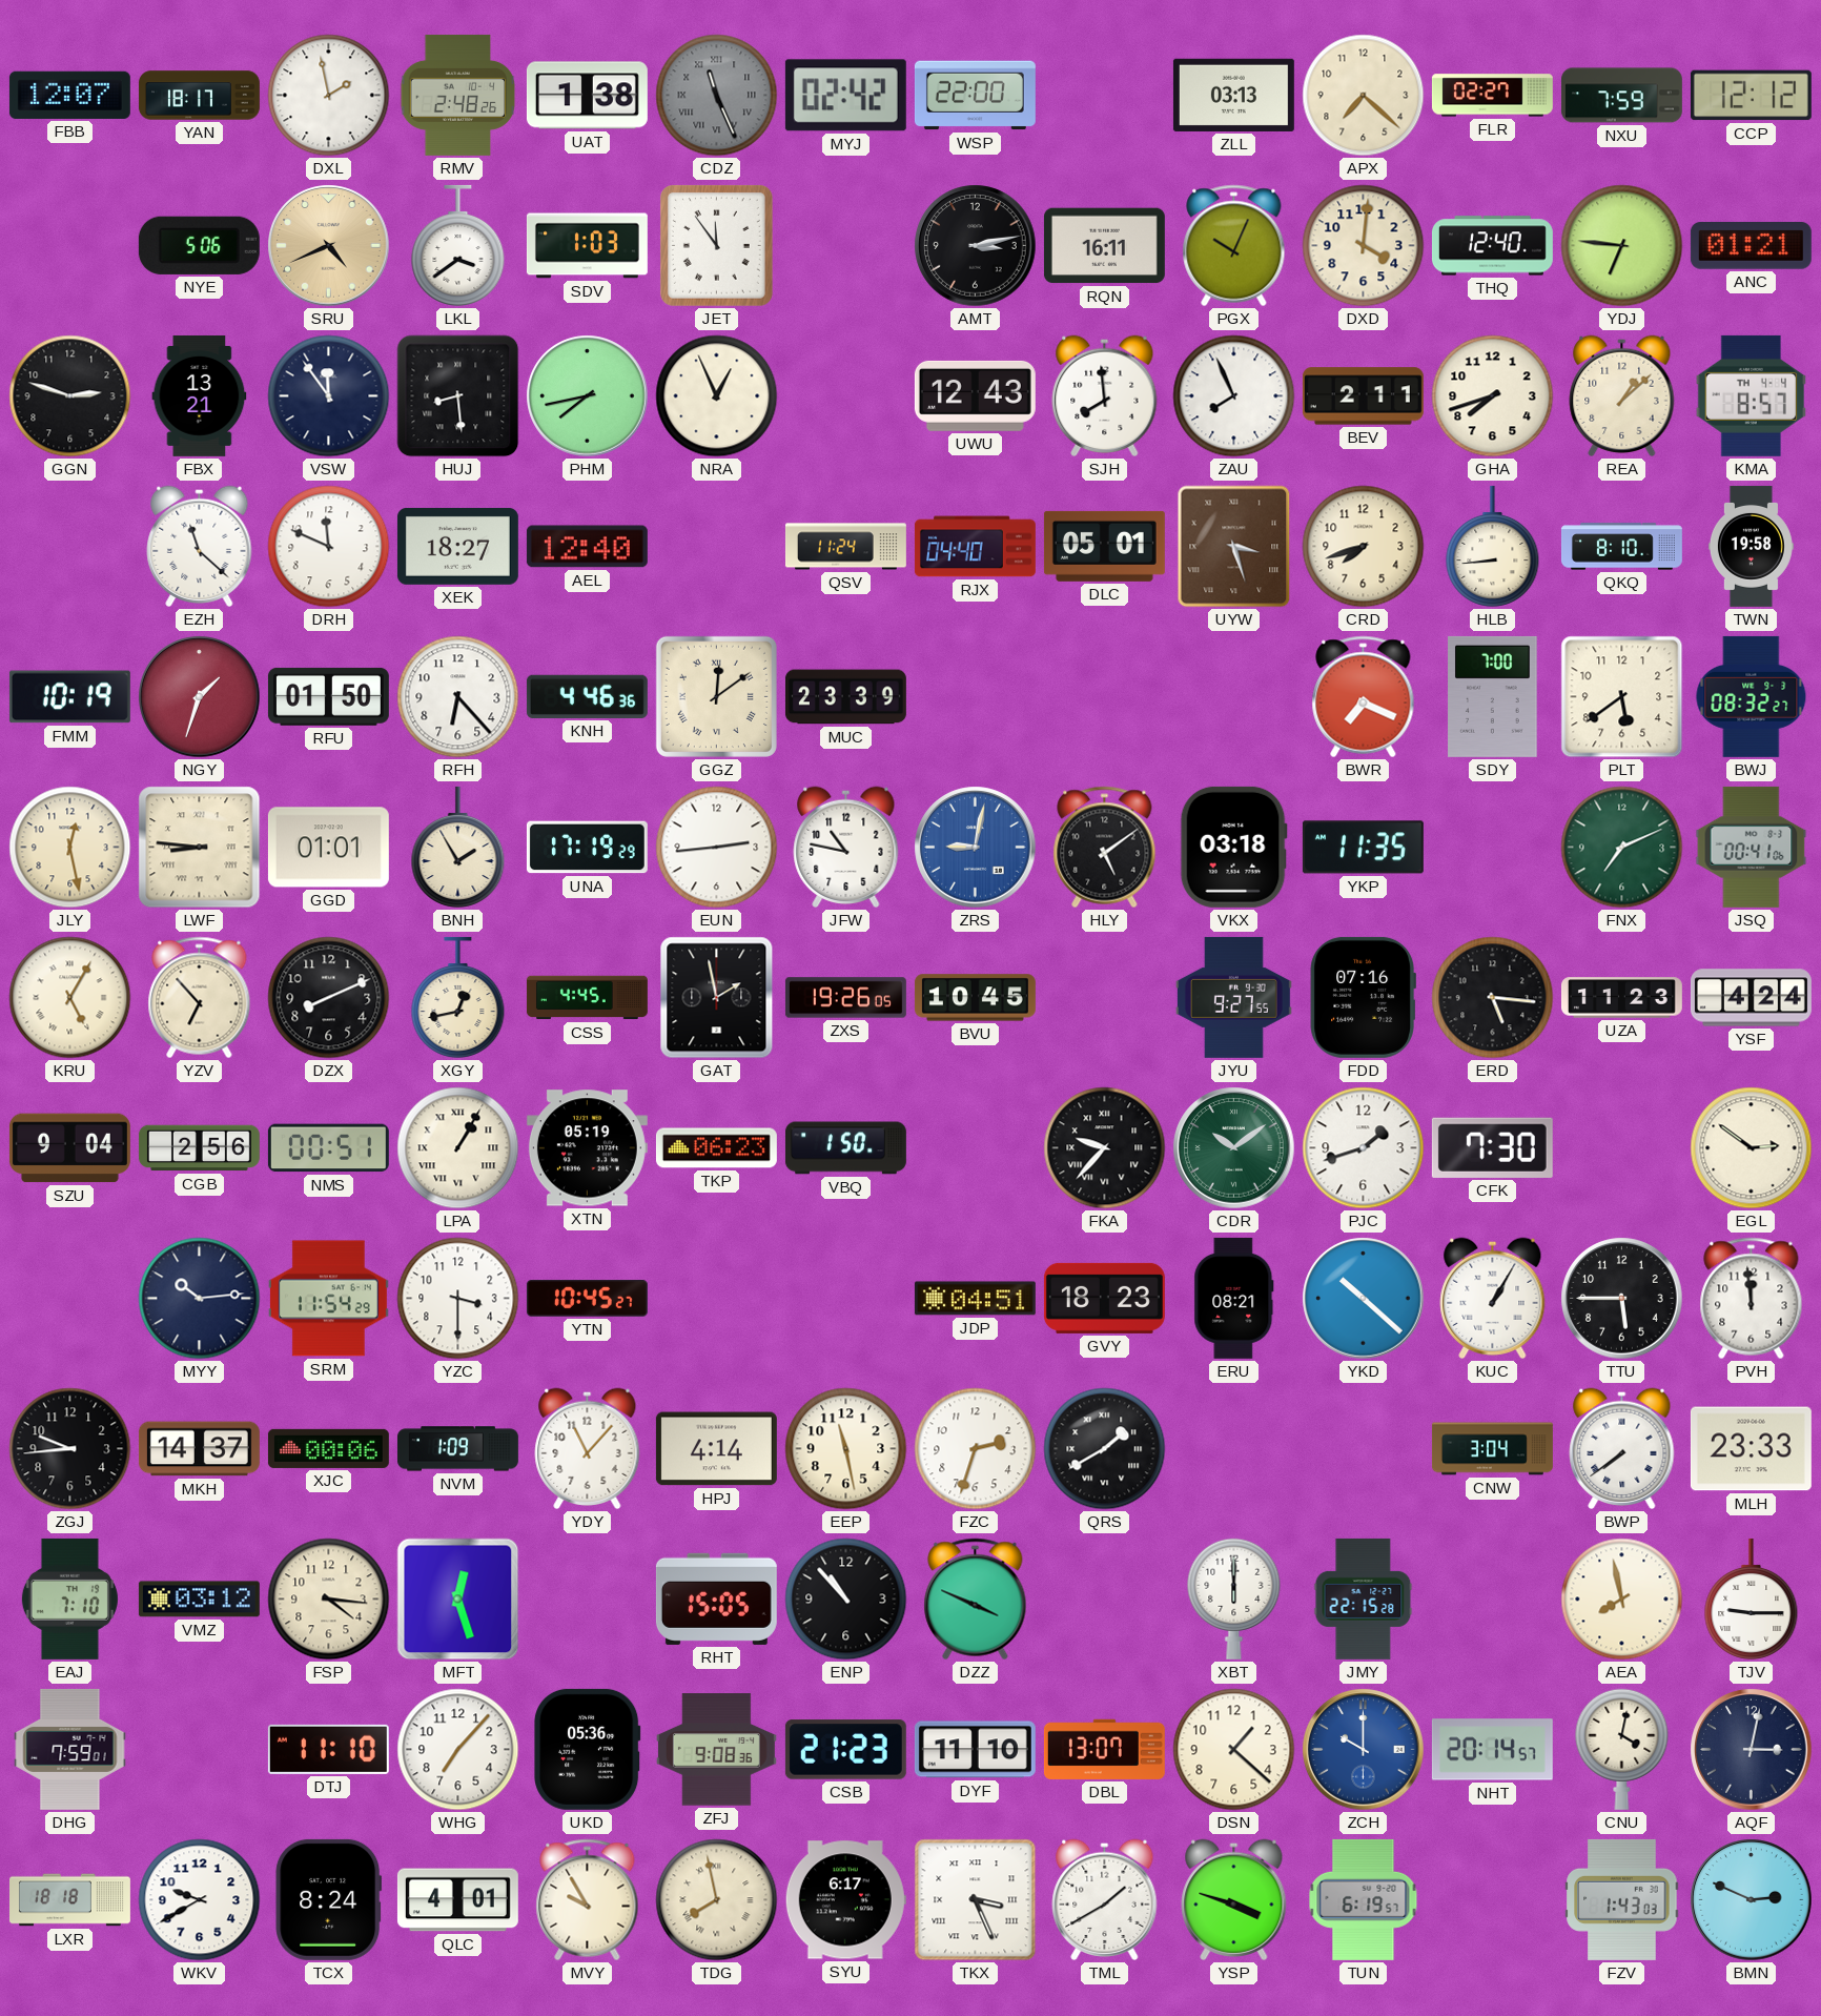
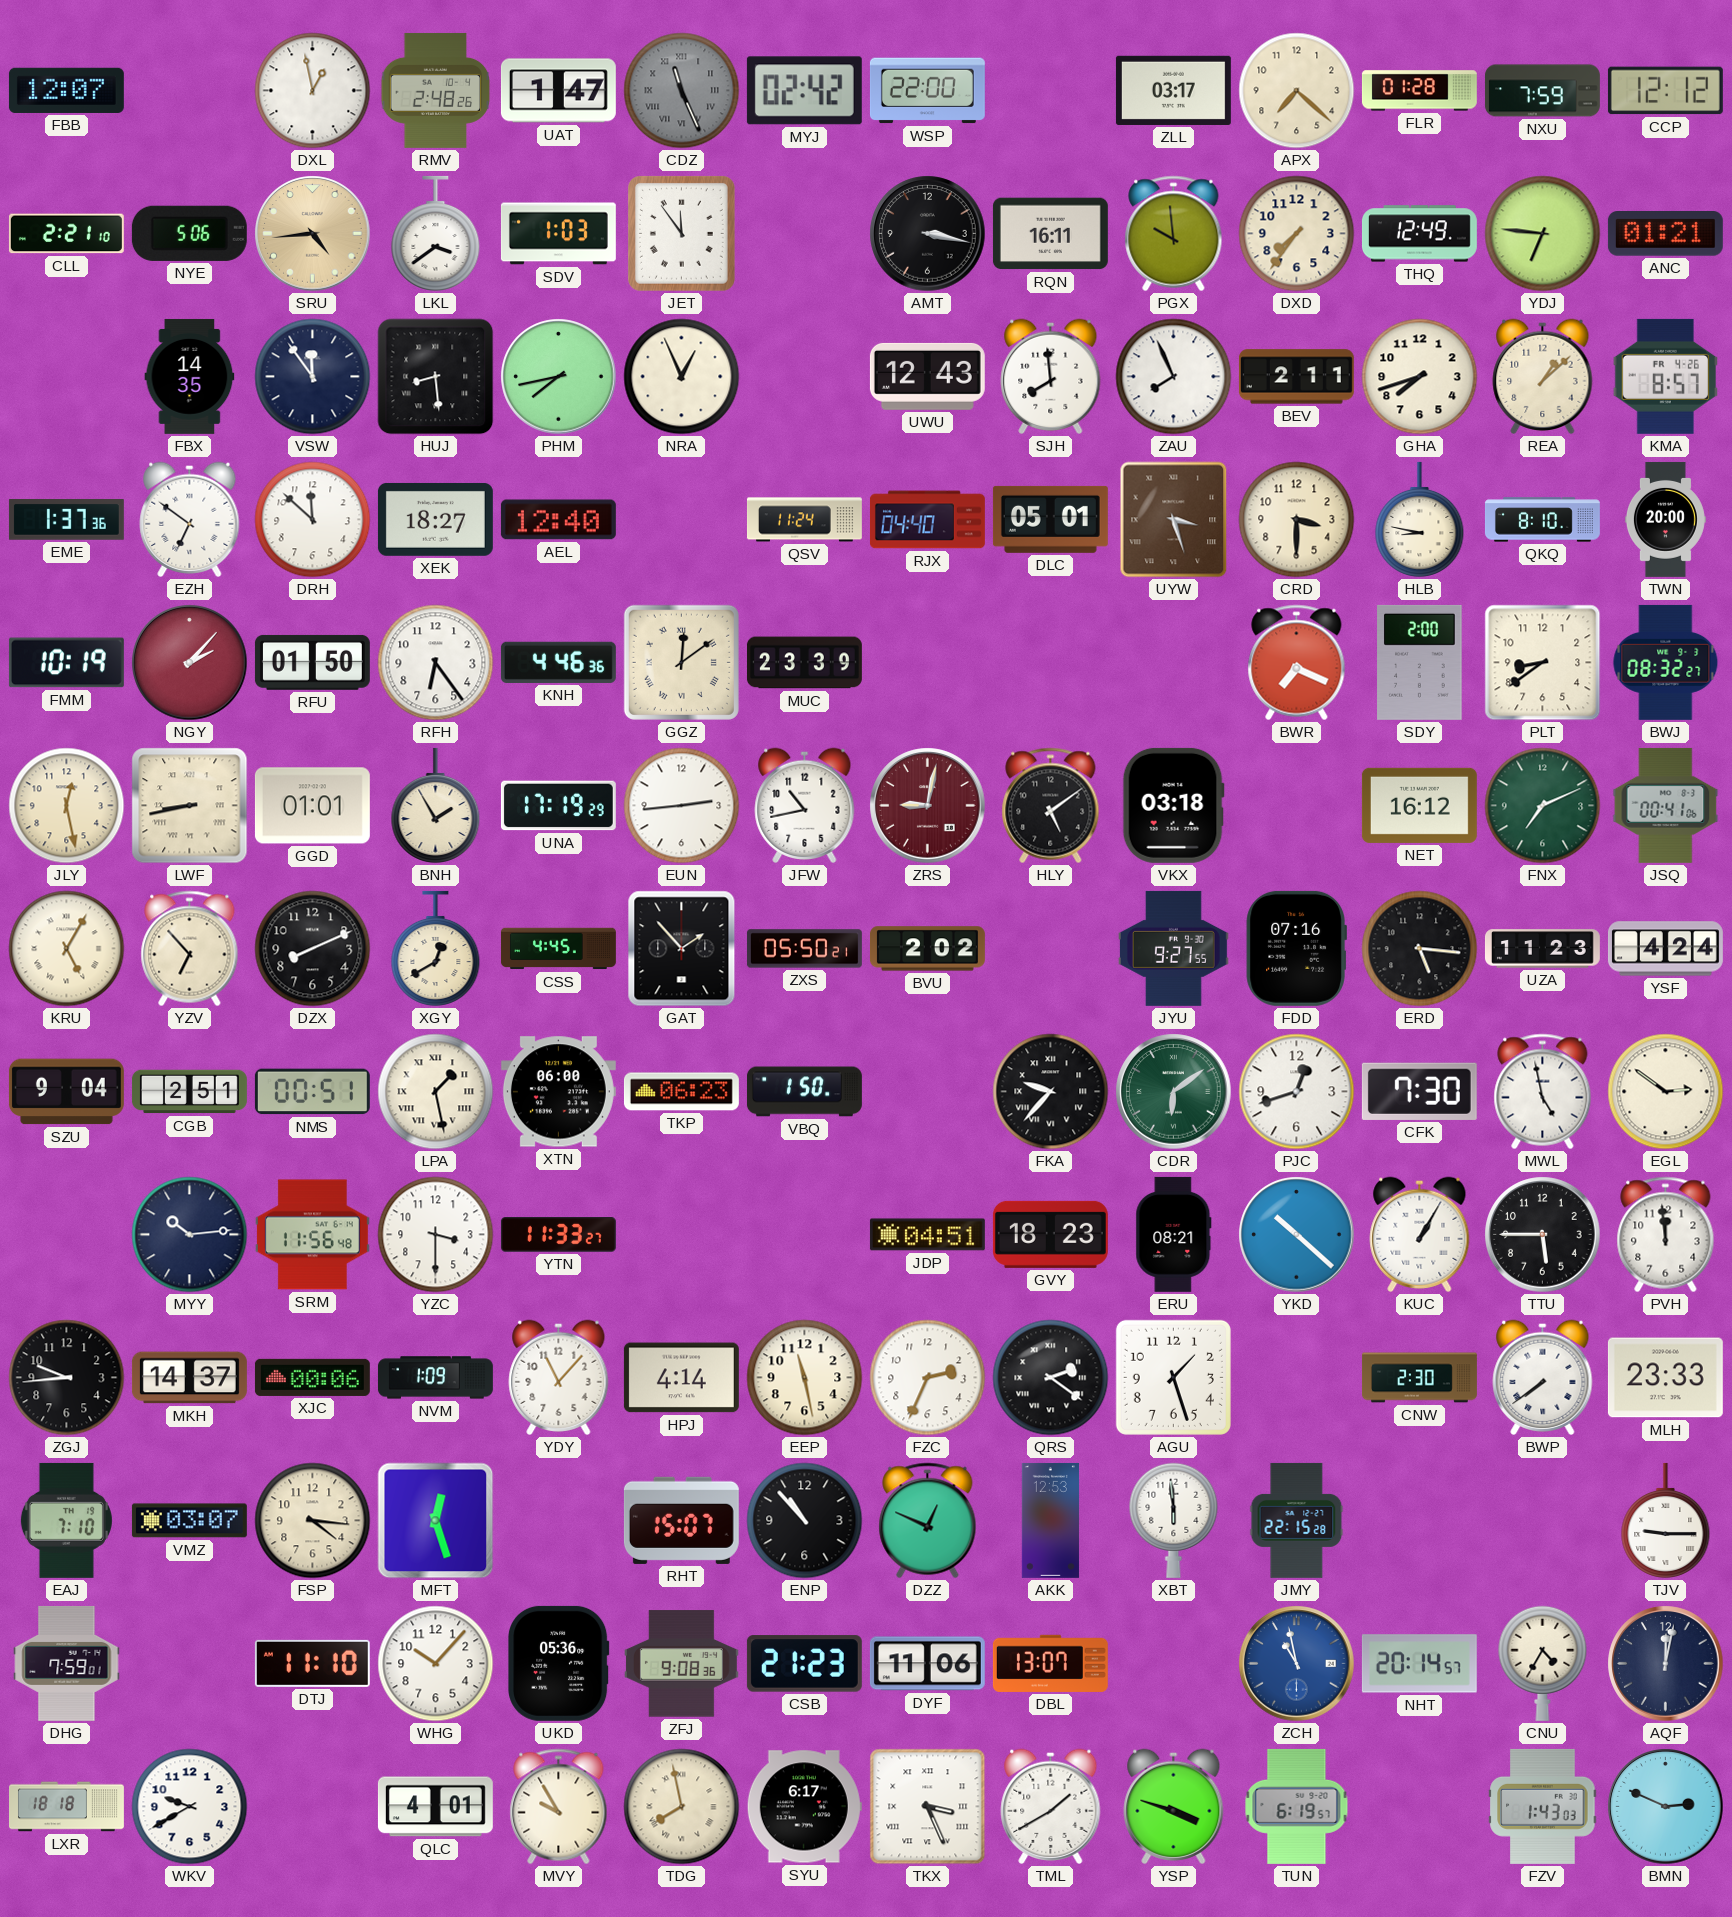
YAN: 18:17 -> none (199, 96)
DXL: 1:58 -> 12:58 (313, 91)
UAT: 1:38 -> 1:47 (558, 91)
ZLL: 03:13 -> 03:17 (1173, 90)
FLR: 02:27 -> 01:28 (1419, 91)
CLL: none -> 2:21 (66, 234)
SRU: 4:41 -> 4:44 (313, 234)
AMT: 3:13 -> 3:17 (928, 234)
PGX: 10:04 -> 9:59 (1174, 234)
DXD: 4:01 -> 7:36 (1297, 234)
THQ: 12:40 -> 12:49 (1419, 234)
GGN: 2:48 -> none (70, 396)
FBX: 13:21 -> 14:35 (190, 376)
KMA date: TH 4-4 -> FR 4-26 (1666, 376)
EME: none -> 1:37 (66, 520)
EZH: 11:22 -> 6:51 (190, 519)
DRH: 11:49 -> 11:52 (313, 520)
CRD: 7:42 -> 3:30 (1297, 520)
HLB: 8:44 -> 8:47 (1420, 519)
TWN: 19:58 -> 20:00 (1665, 519)
NGY: 1:33 -> 2:07 (190, 663)
RFH: 6:23 -> 6:24 (436, 663)
SDY: 7:00 -> 2:00 (1420, 662)
PLT: 5:39 -> 8:39 (1543, 663)
LWF: 8:46 -> 8:43 (190, 806)
JFW: 10:47 -> 10:43 (805, 805)
ZRS dial: blue -> burgundy (928, 806)
YKP: 11:35 -> none (1363, 848)
NET: none -> 16:12 (1419, 805)
XGY: 12:43 -> 12:40 (436, 948)
GAT: 1:58 -> 1:53 (682, 949)
ZXS: 19:26 -> 05:50 (804, 949)
BVU: 10:45 -> 2:02 (927, 949)
CGB: 2:56 -> 2:51 (189, 1092)
LPA: 1:05 -> 1:28 (436, 1092)
XTN: 05:19 -> 06:00 (558, 1092)
CDR: 10:09 -> 6:09 (1174, 1092)
PJC: 1:42 -> 12:42 (1297, 1092)
MWL: none -> 4:58 (1543, 1092)
SRM: 11:54 -> 11:56 (312, 1235)
YTN: 10:45 -> 11:33 (558, 1235)
FZC: 2:33 -> 2:34 (928, 1378)
QRS: 1:40 -> 2:21 (1051, 1378)
AGU: none -> 1:27 (1173, 1377)
CNW: 3:04 -> 2:30 (1419, 1378)
VMZ: 03:12 -> 03:07 (189, 1521)
RHT: 15:05 -> 15:07 (681, 1520)
DZZ: 3:49 -> 12:49 (928, 1521)
AKK: none -> 12:53 (1050, 1520)
XBT: 6:00 -> 5:59 (1174, 1520)
AEA: 7:58 -> none (1622, 1600)
WHG: 7:07 -> 10:07 (436, 1664)
DYF: 11:10 -> 11:06 (927, 1664)
DSN: 1:22 -> none (1234, 1750)
ZCH: 10:00 -> 10:58 (1297, 1664)
CNU: 4:02 -> 4:35 (1543, 1663)
AQF: 3:02 -> 12:02 (1666, 1664)
TCX: 8:24 -> none (329, 1899)
